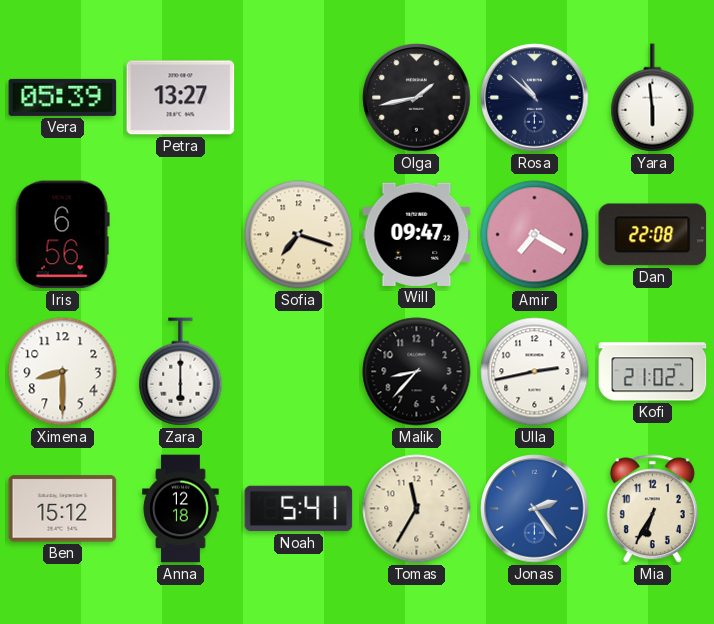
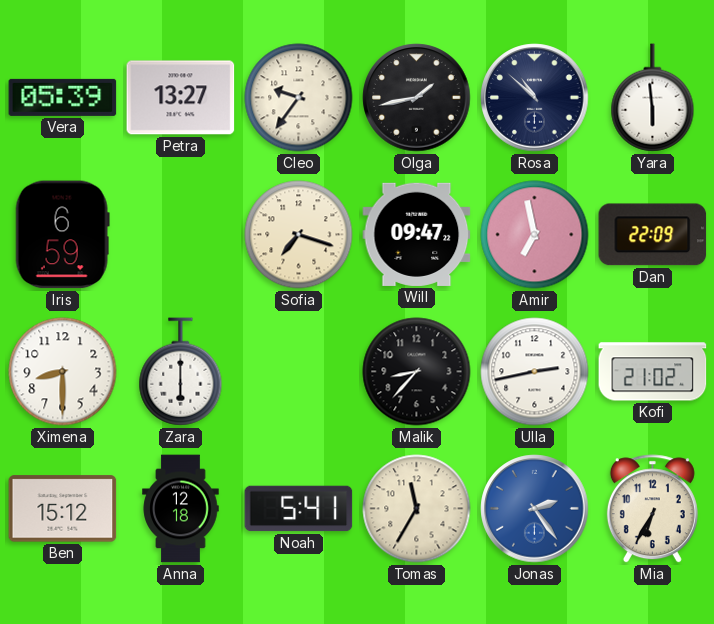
Cleo: none -> 9:36 (299, 98)
Iris: 6:56 -> 6:59 (62, 235)
Amir: 7:20 -> 6:58 (535, 235)
Dan: 22:08 -> 22:09 (653, 235)
